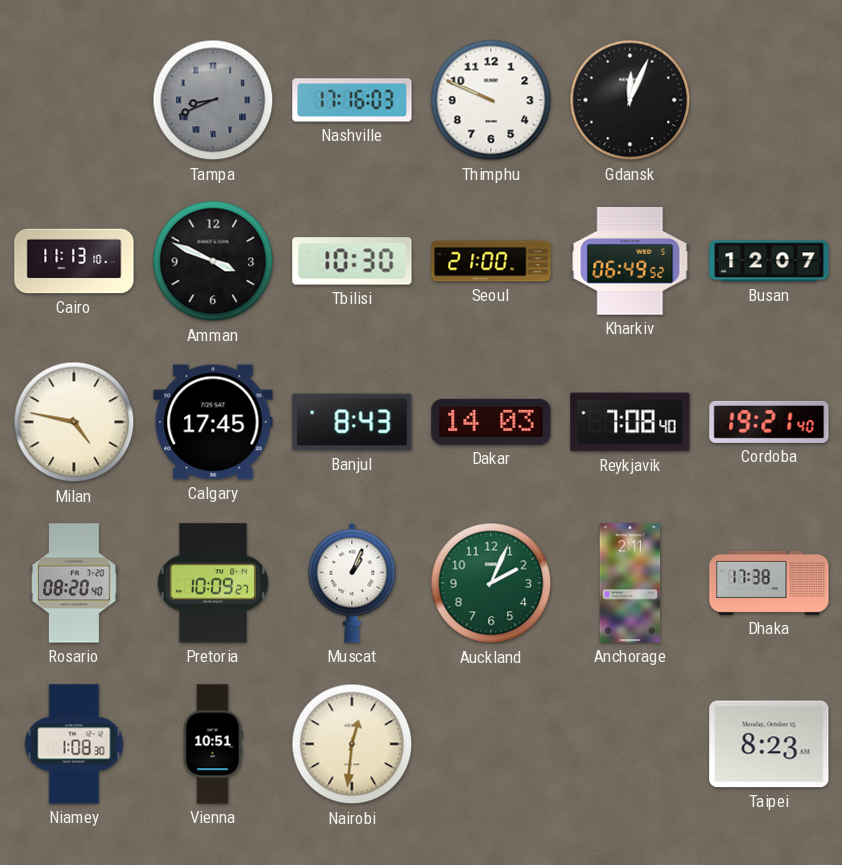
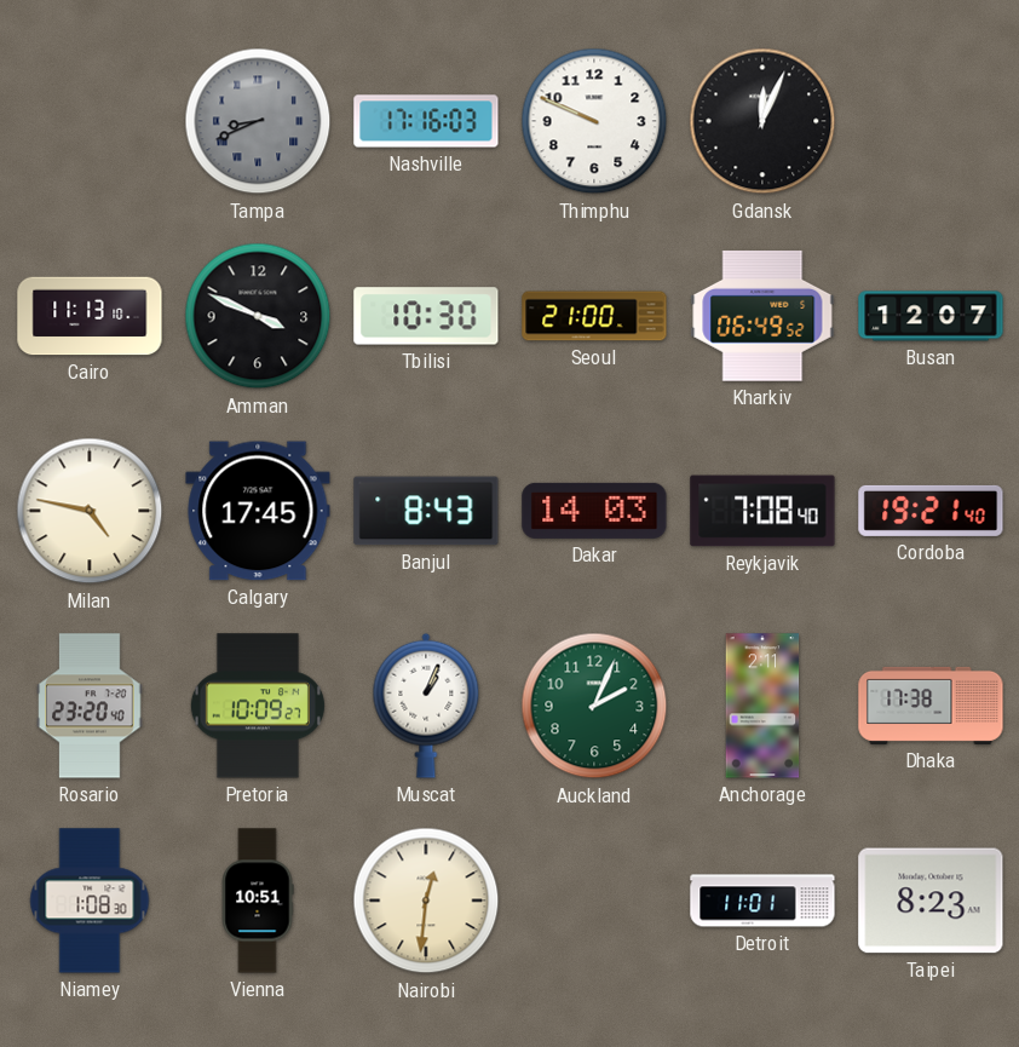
Rosario: 08:20 -> 23:20 (90, 706)
Detroit: none -> 11:01 (762, 901)
